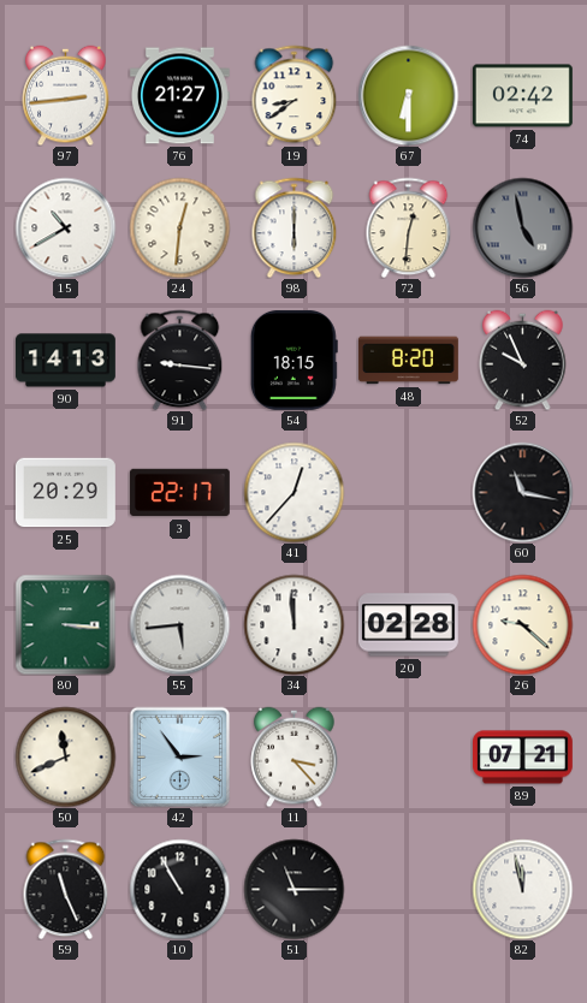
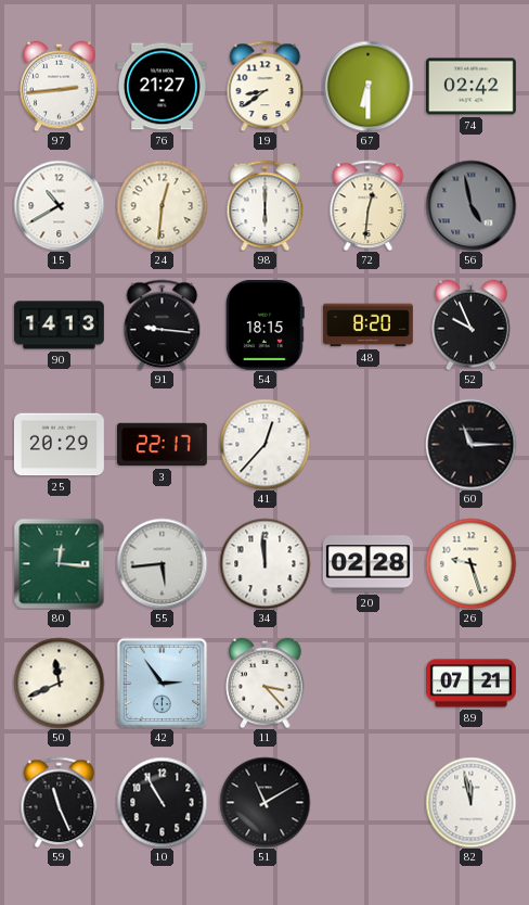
60: 11:17 -> 11:15 (470, 444)
80: 3:16 -> 12:16 (59, 563)
26: 9:22 -> 9:27 (470, 563)
51: 11:15 -> 11:10 (264, 802)
